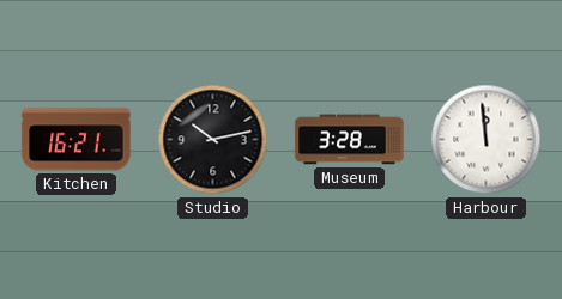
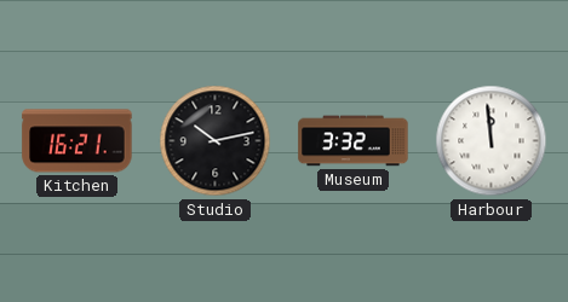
Museum: 3:28 -> 3:32 (354, 141)
